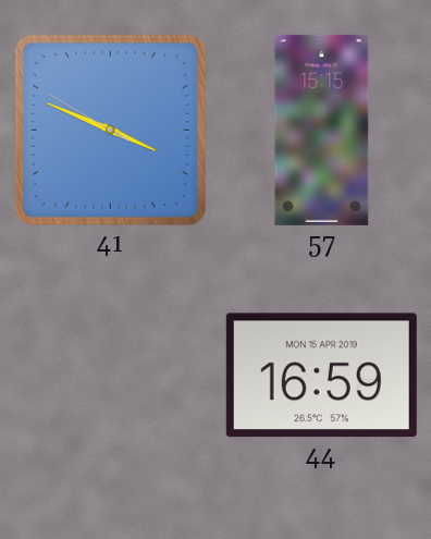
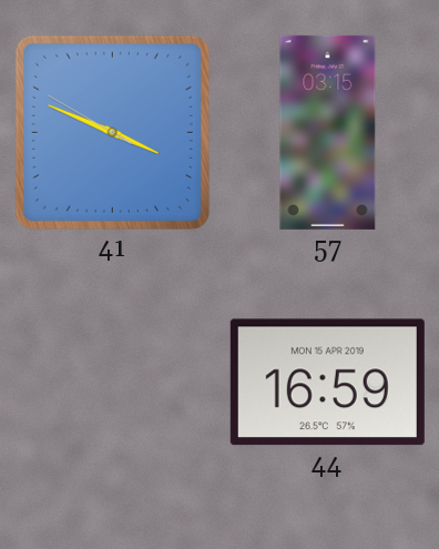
57: 15:15 -> 03:15 (328, 132)
